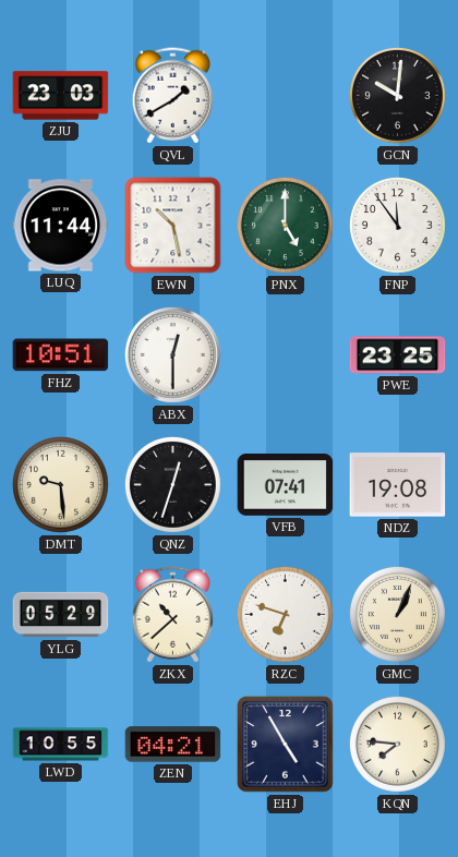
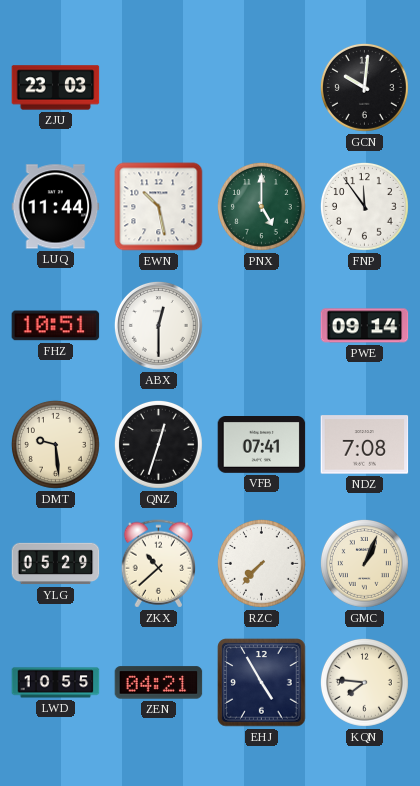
QVL: 1:40 -> none (173, 96)
PWE: 23:25 -> 09:14 (365, 326)
NDZ: 19:08 -> 7:08 (365, 445)
RZC: 6:48 -> 7:37 (261, 563)
